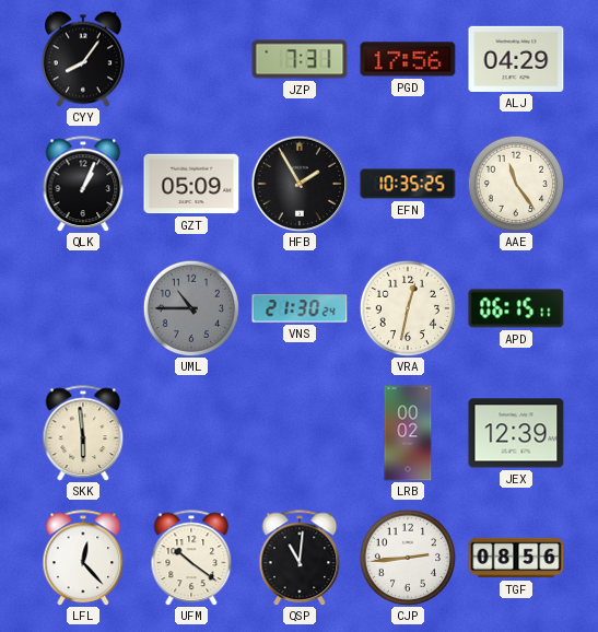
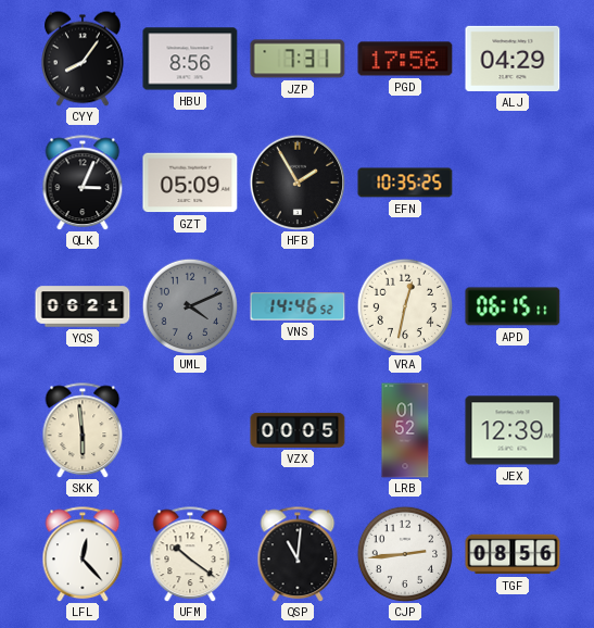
HBU: none -> 8:56 (190, 59)
QLK: 1:04 -> 3:04 (83, 183)
AAE: 11:24 -> none (516, 184)
YQS: none -> 06:21 (83, 306)
UML: 10:45 -> 4:11 (190, 306)
VNS: 21:30 -> 14:46 (298, 306)
VZX: none -> 00:05 (298, 430)
LRB: 00:02 -> 01:52 (405, 430)
